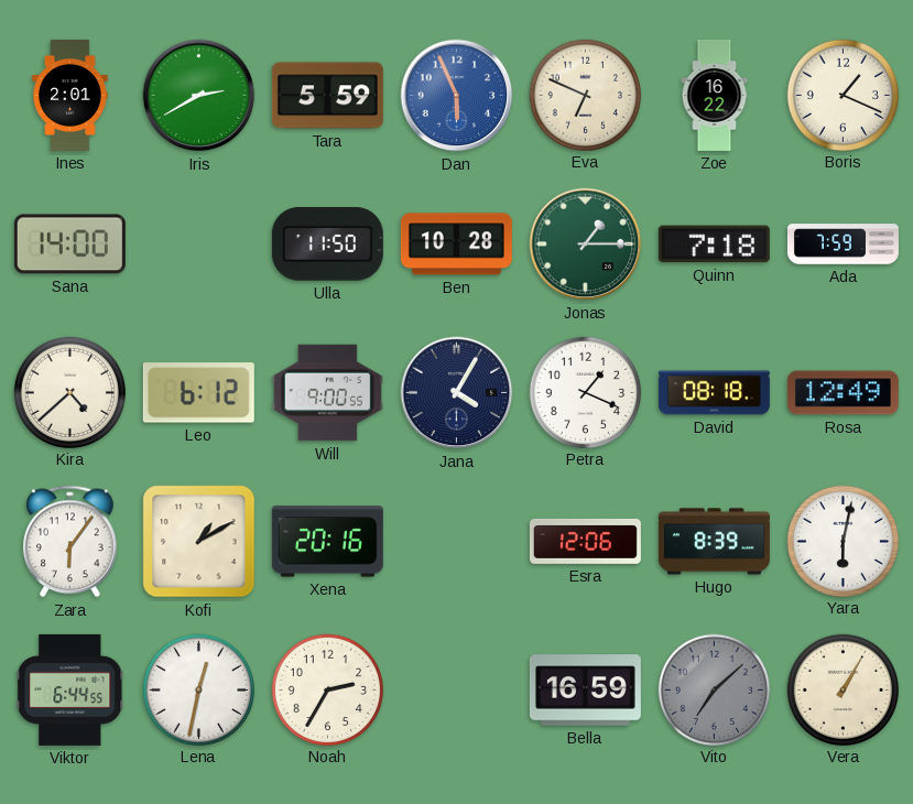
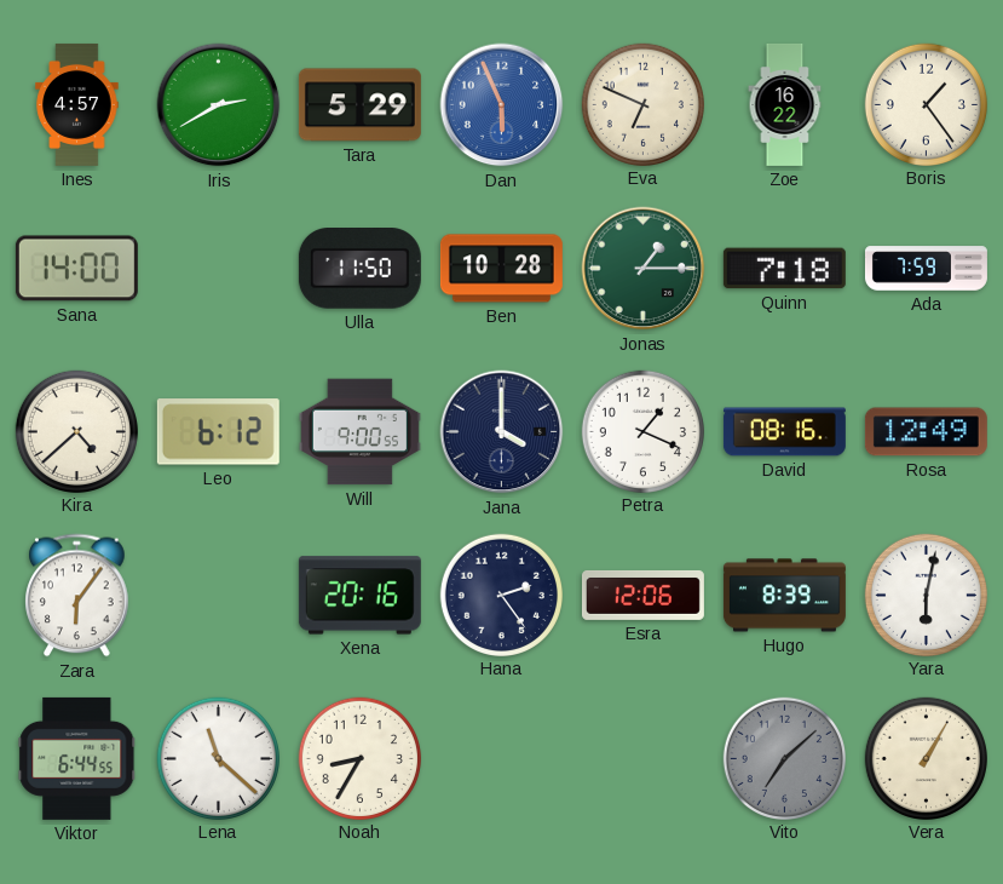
Ines: 2:01 -> 4:57 (77, 104)
Tara: 5:59 -> 5:29 (359, 105)
Boris: 1:19 -> 1:24 (926, 104)
Jana: 4:05 -> 4:00 (502, 432)
David: 08:18 -> 08:16 (784, 432)
Kofi: 1:10 -> none (199, 542)
Hana: none -> 2:24 (501, 595)
Lena: 12:32 -> 11:22 (218, 758)
Noah: 2:35 -> 8:35 (359, 758)
Bella: 16:59 -> none (585, 691)
